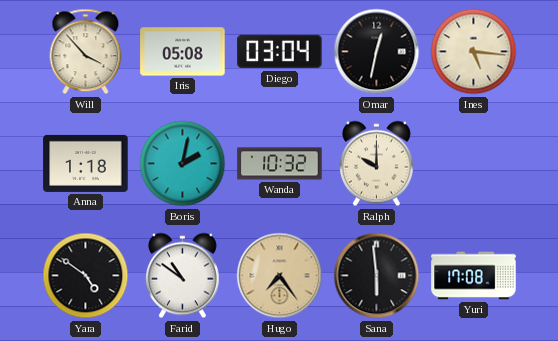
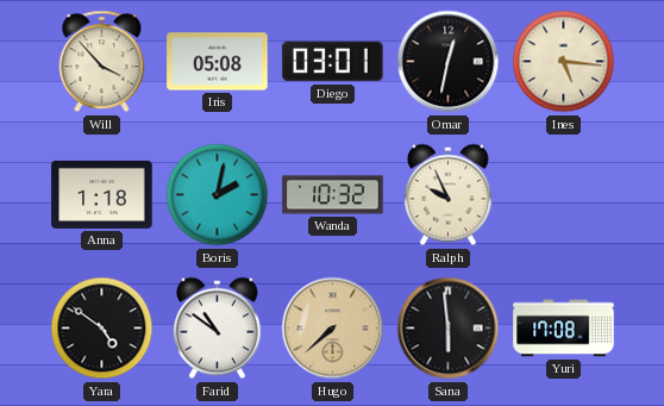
Diego: 03:04 -> 03:01 (333, 62)
Ralph: 10:00 -> 9:56 (447, 195)
Hugo: 7:24 -> 7:38 (333, 329)
